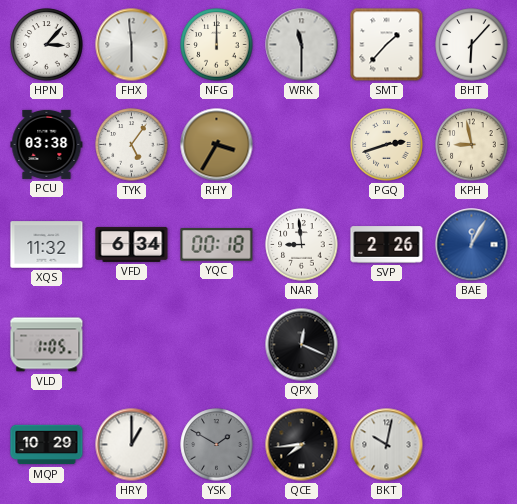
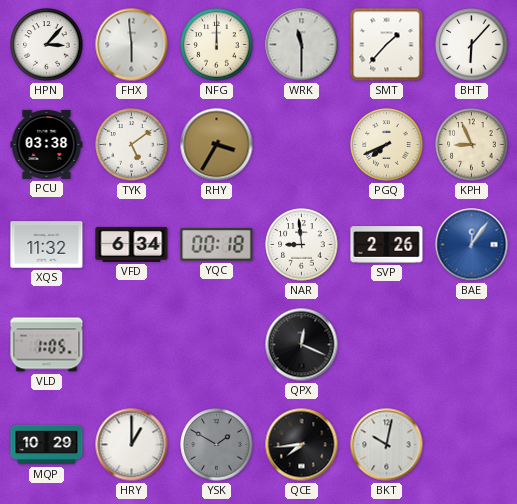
TYK: 5:06 -> 5:09 (132, 145)
PGQ: 2:42 -> 7:41 (387, 145)
KPH: 8:58 -> 8:56 (472, 145)
BAE: 12:05 -> 12:06 (472, 245)
